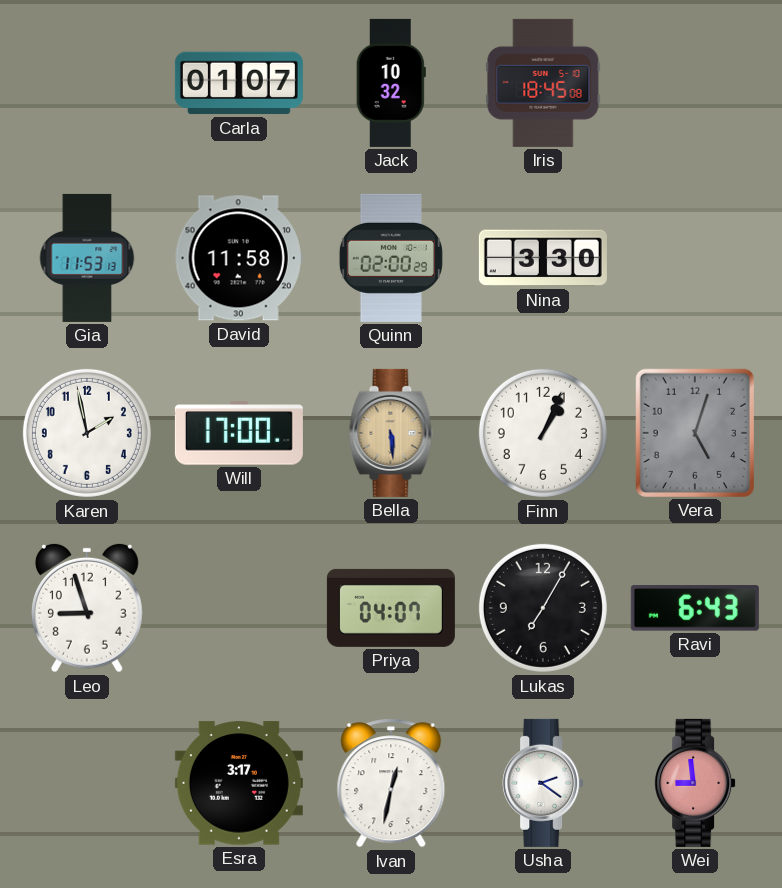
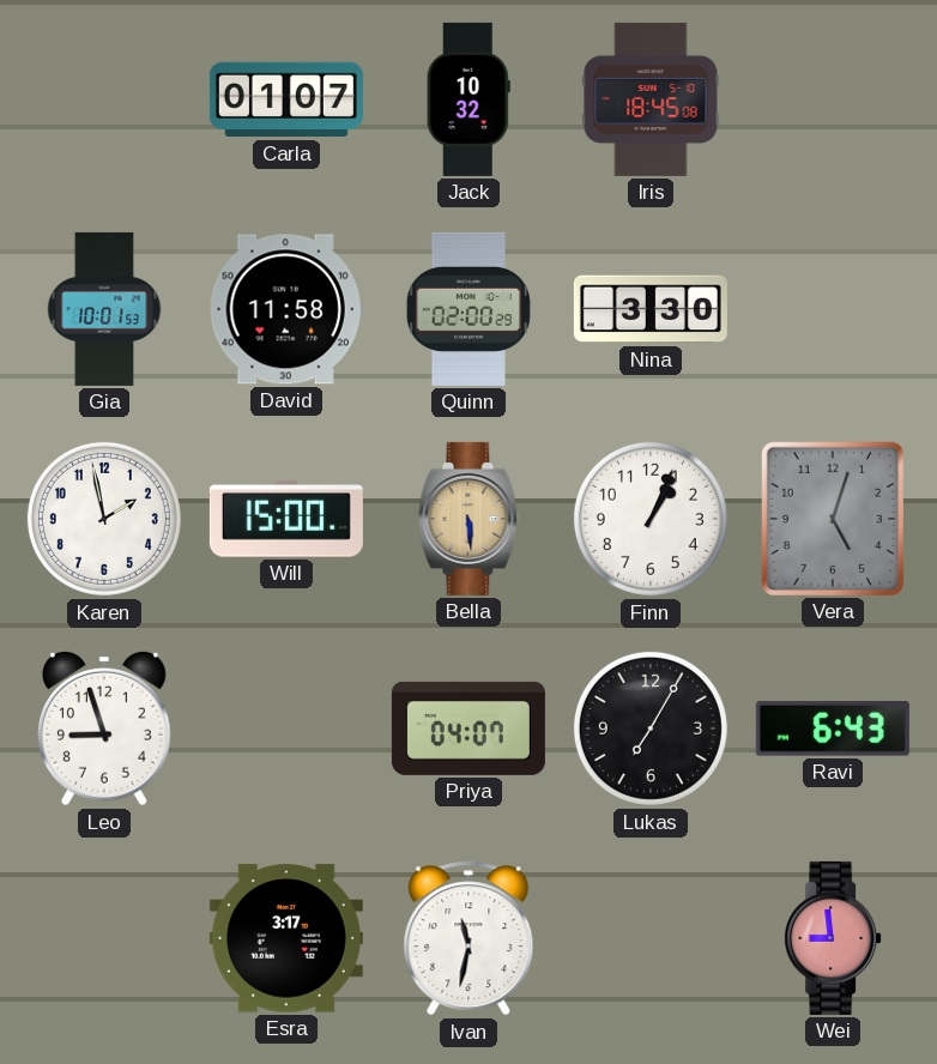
Gia: 11:53 -> 10:01 (104, 309)
Will: 17:00 -> 15:00 (286, 519)
Ivan: 12:32 -> 11:32 (468, 938)
Usha: 2:21 -> none (543, 783)
